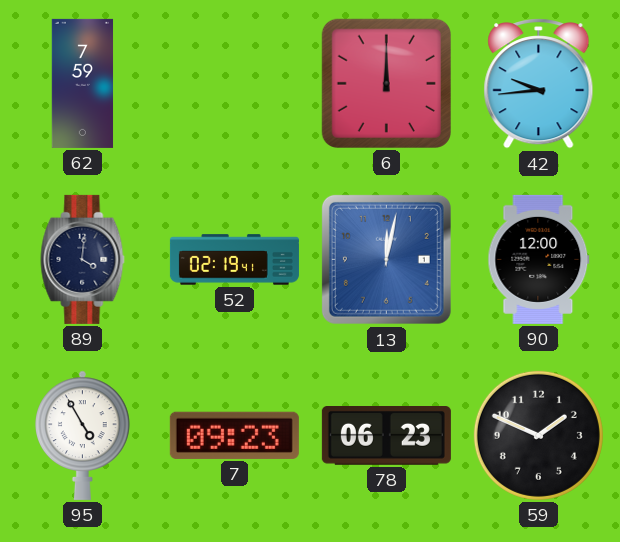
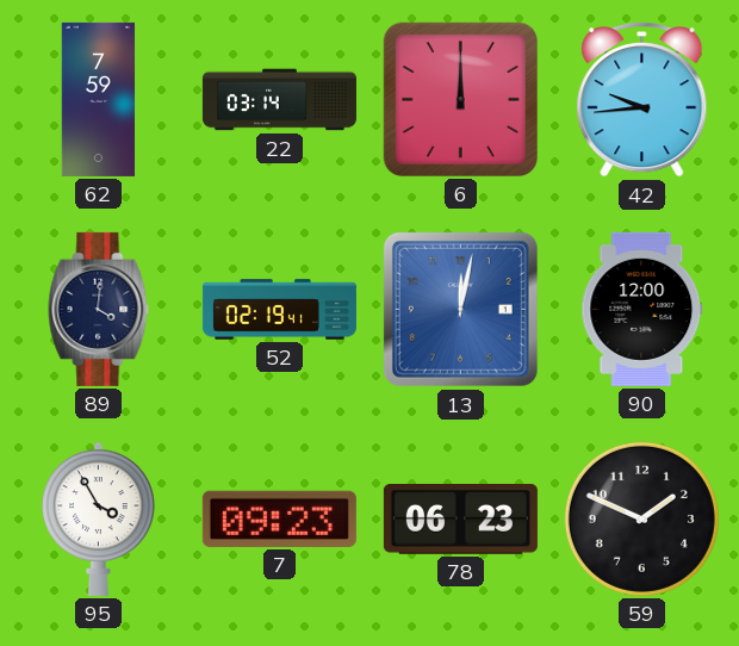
22: none -> 03:14 (279, 100)
95: 4:55 -> 3:55 (99, 518)
